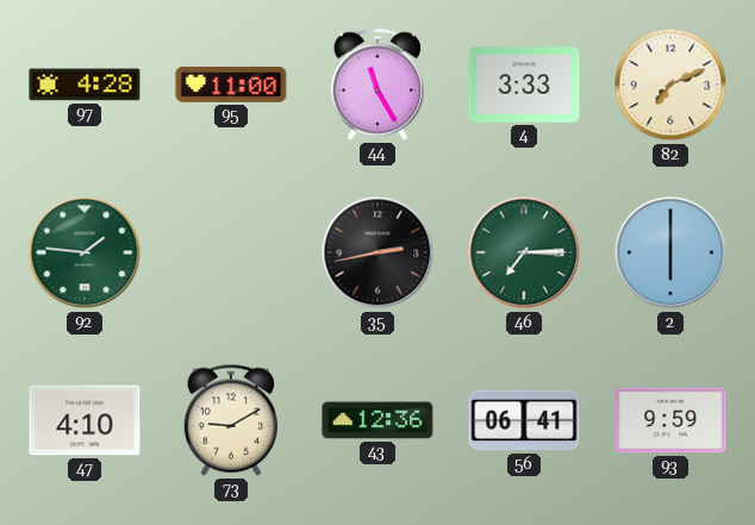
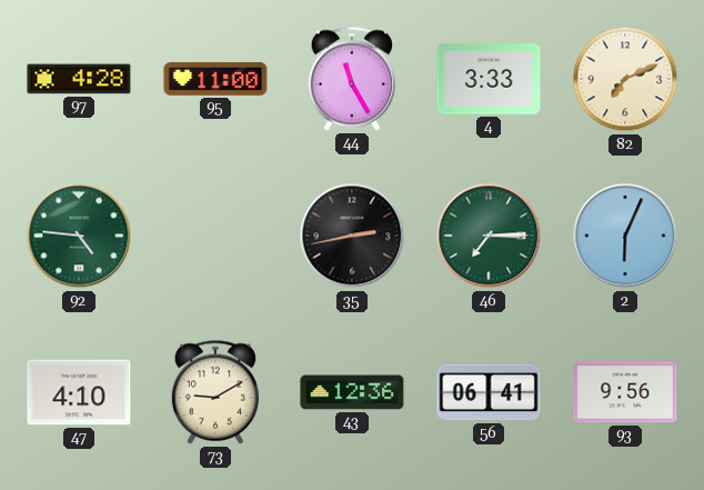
92: 1:46 -> 4:46 (79, 236)
2: 6:00 -> 6:04 (625, 236)
93: 9:59 -> 9:56 (625, 392)
